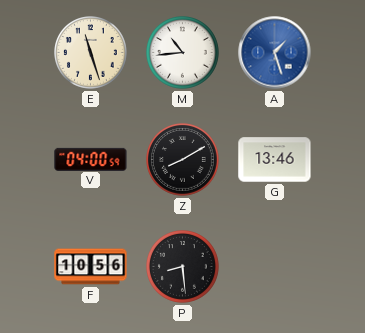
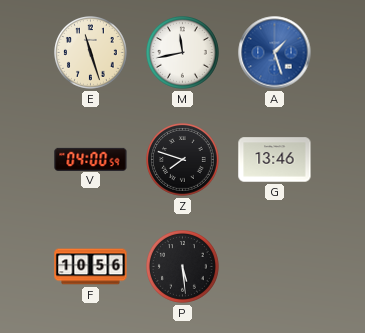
M: 10:44 -> 11:43 (183, 53)
Z: 8:10 -> 7:48 (183, 160)
P: 8:29 -> 5:29 (183, 267)
